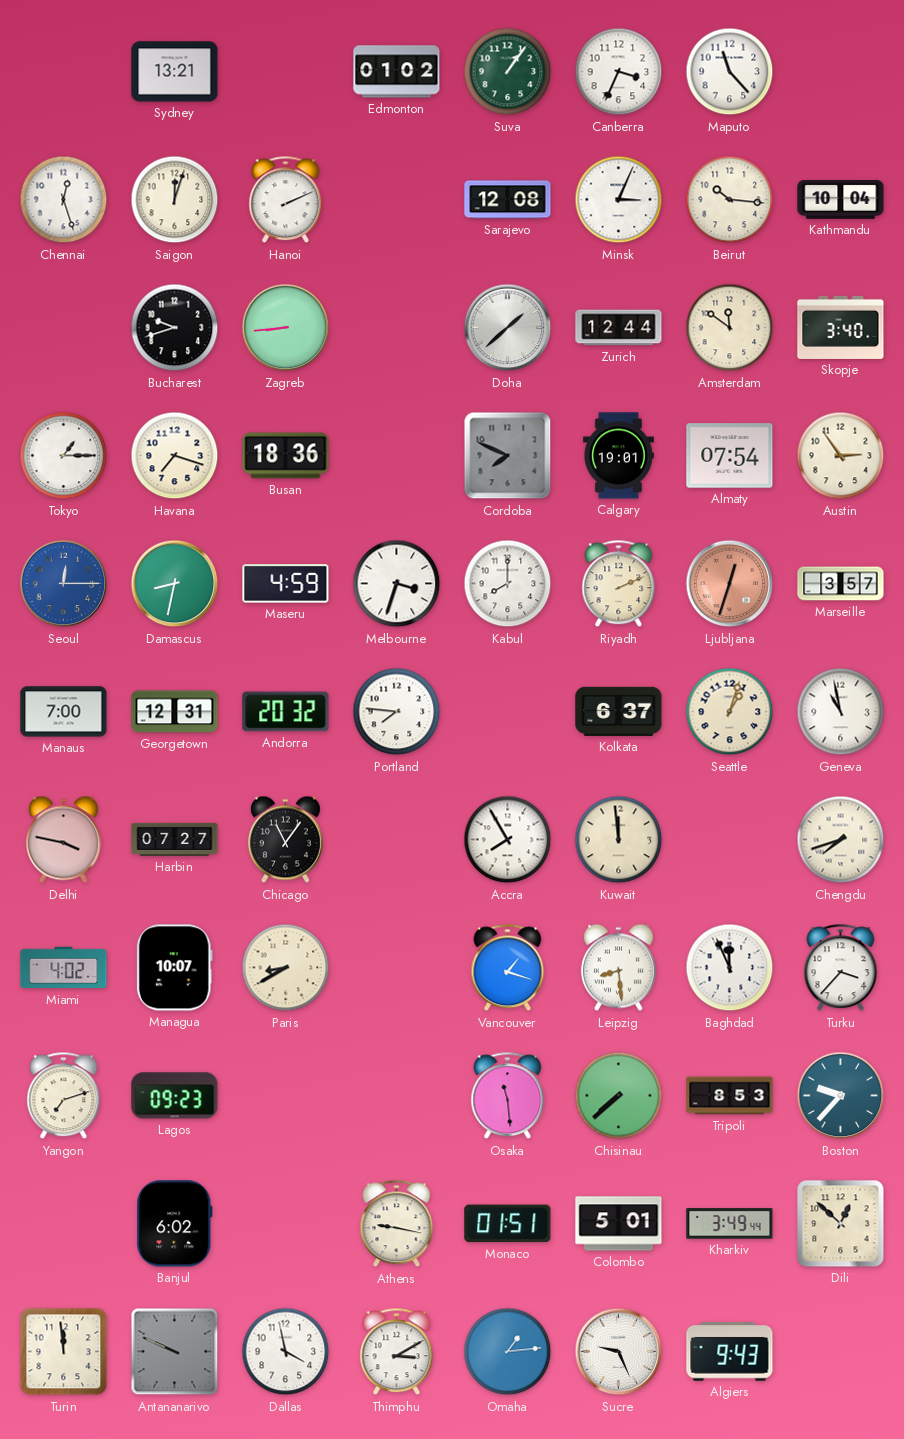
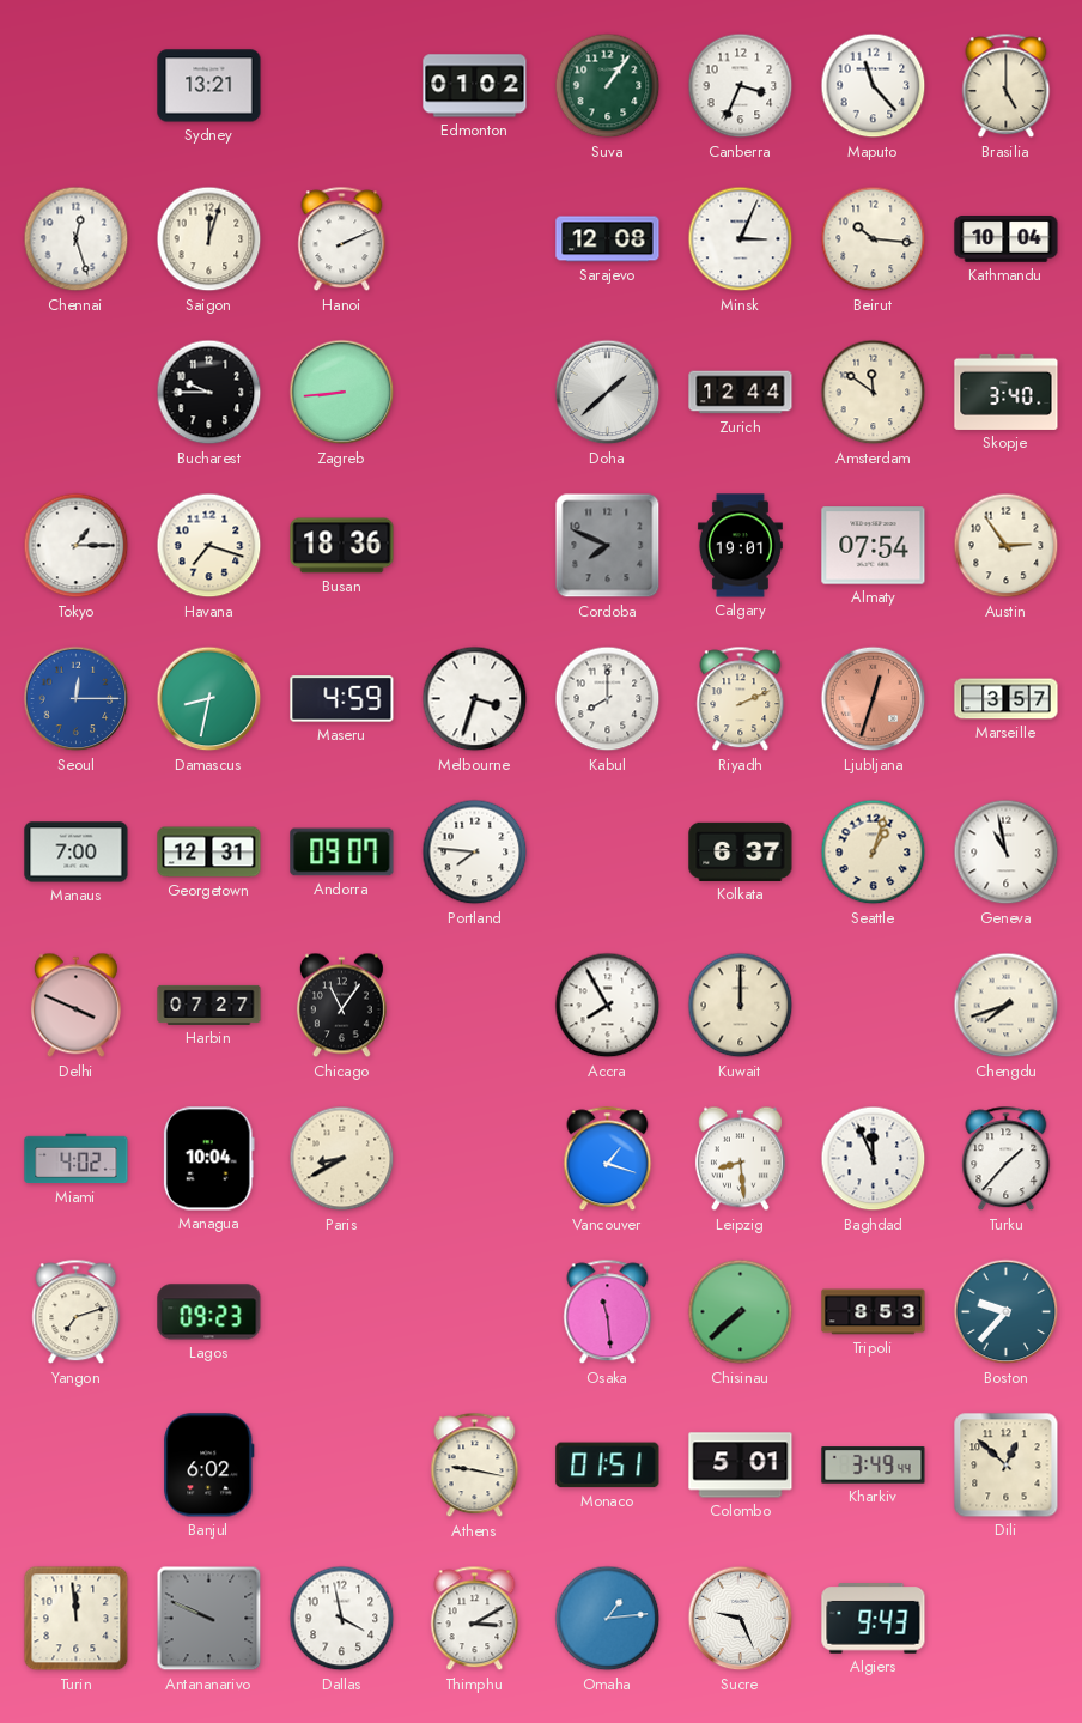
Brasilia: none -> 5:00 (1007, 86)
Bucharest: 9:42 -> 9:45 (209, 393)
Andorra: 20:32 -> 09:07 (342, 853)
Delhi: 3:47 -> 3:49 (75, 1006)
Kuwait: 11:59 -> 12:00 (741, 1006)
Managua: 10:07 -> 10:04 (208, 1159)
Turku: 3:37 -> 1:37 (1007, 1159)
